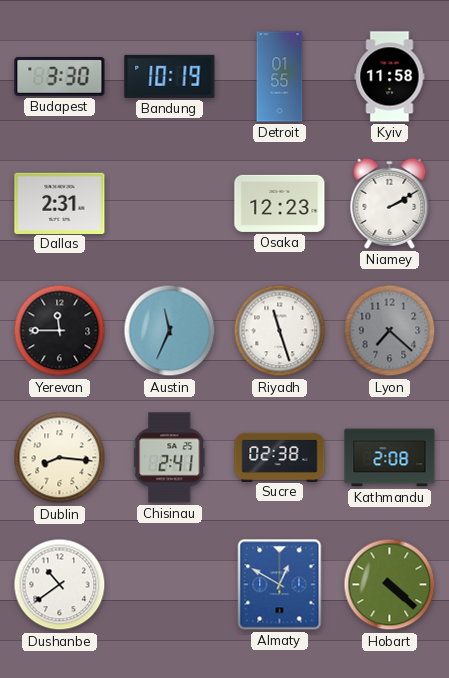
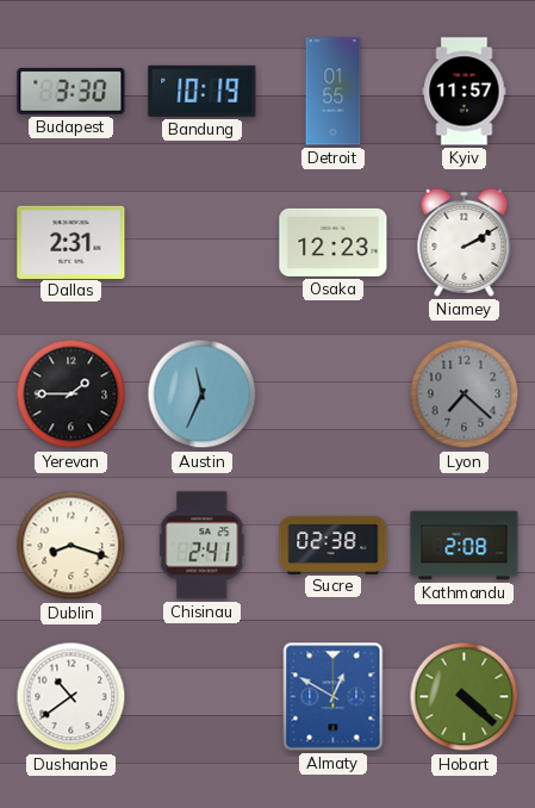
Kyiv: 11:58 -> 11:57 (465, 92)
Yerevan: 11:45 -> 1:45 (71, 394)
Riyadh: 11:27 -> none (280, 331)
Dublin: 8:16 -> 8:18 (71, 546)
